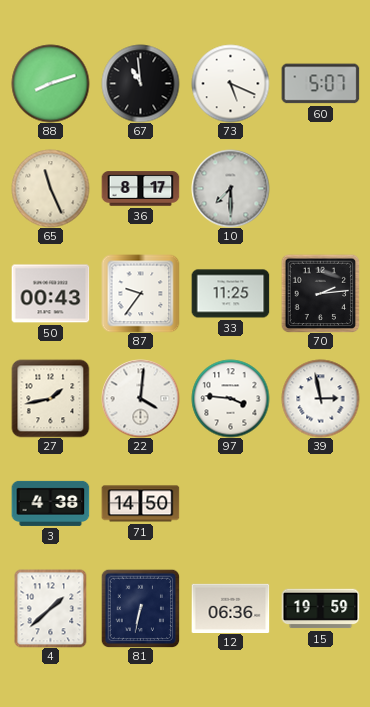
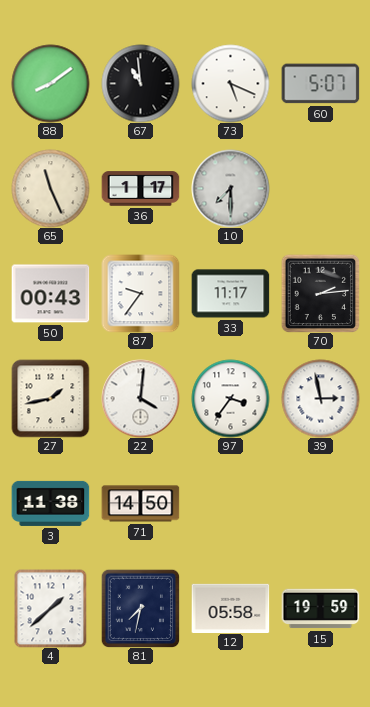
88: 8:12 -> 8:09 (50, 83)
36: 8:17 -> 1:17 (140, 189)
33: 11:25 -> 11:17 (230, 294)
97: 3:46 -> 3:36 (230, 398)
3: 4:38 -> 11:38 (50, 503)
81: 6:32 -> 7:32 (140, 608)
12: 06:36 -> 05:58 (230, 608)
